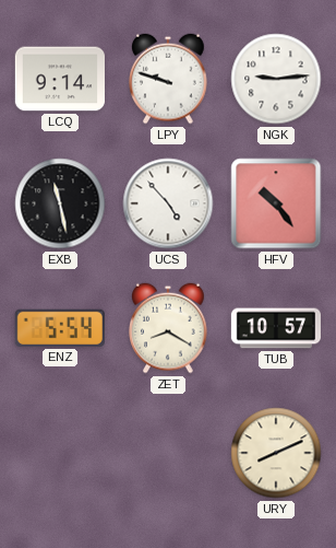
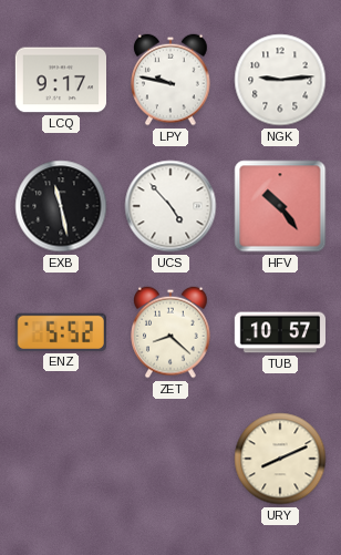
LCQ: 9:14 -> 9:17 (60, 80)
LPY: 9:48 -> 9:47 (170, 80)
ENZ: 5:54 -> 5:52 (61, 332)
ZET: 8:20 -> 8:22 (170, 332)
